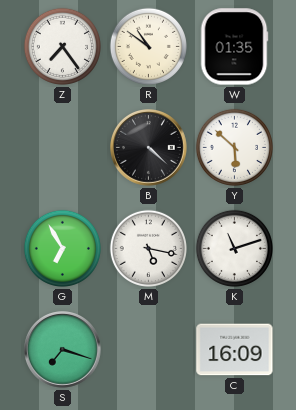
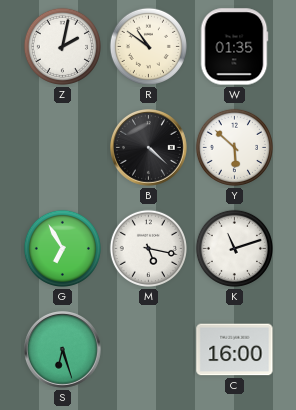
Z: 7:24 -> 2:02 (62, 46)
S: 7:18 -> 6:27 (63, 350)
C: 16:09 -> 16:00 (235, 350)
